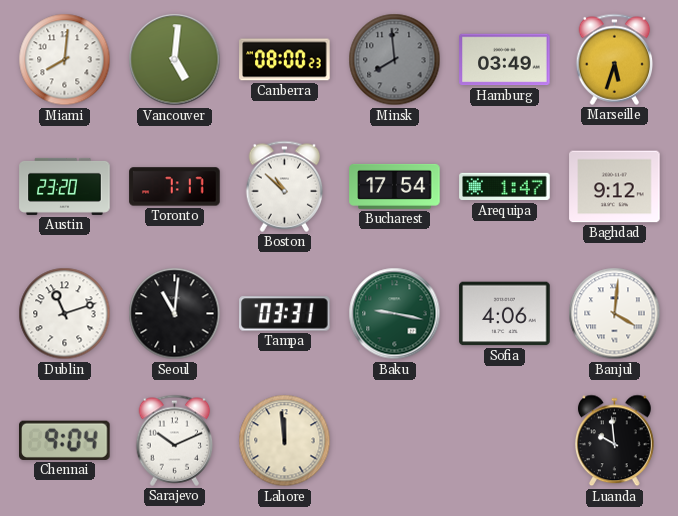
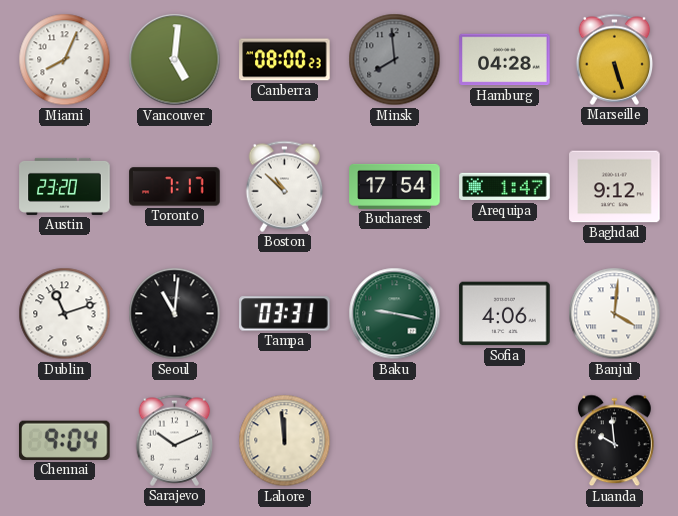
Miami: 8:01 -> 8:04 (65, 60)
Hamburg: 03:49 -> 04:28 (505, 60)
Marseille: 5:33 -> 5:27 (615, 59)
